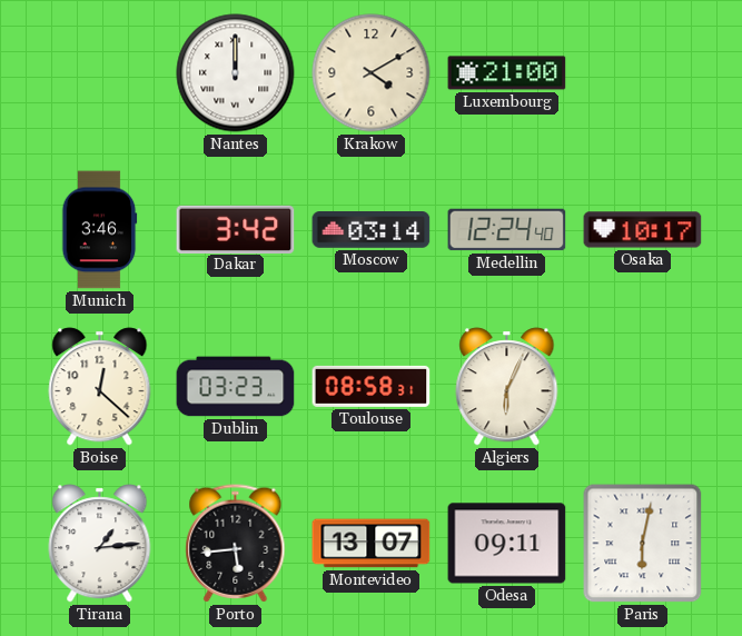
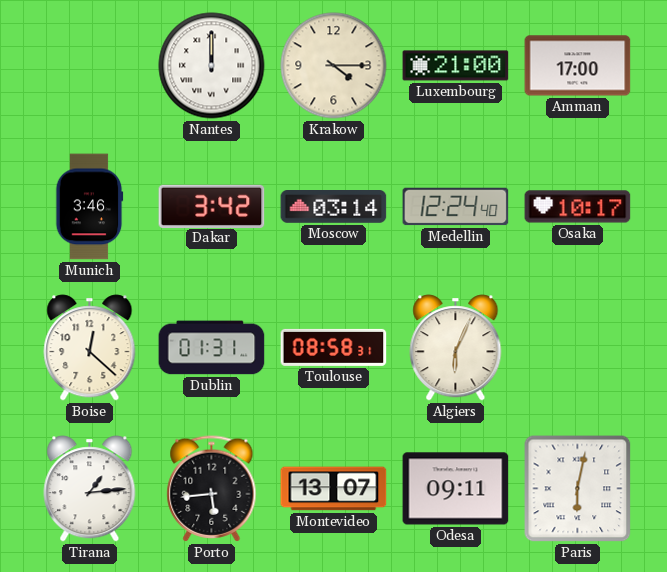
Krakow: 4:10 -> 4:15 (334, 66)
Amman: none -> 17:00 (578, 66)
Dublin: 03:23 -> 01:31 (212, 348)
